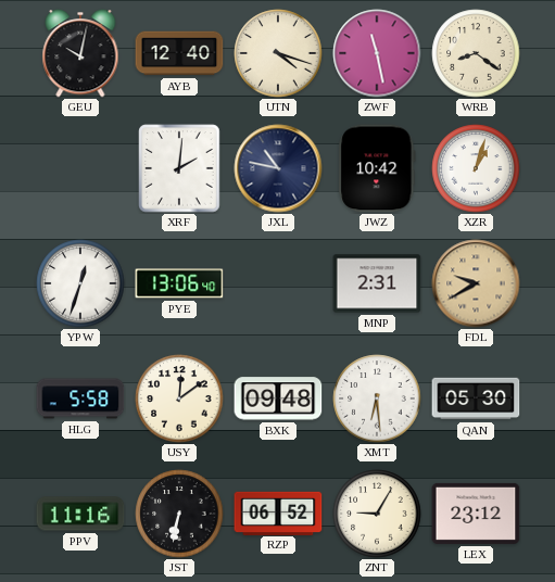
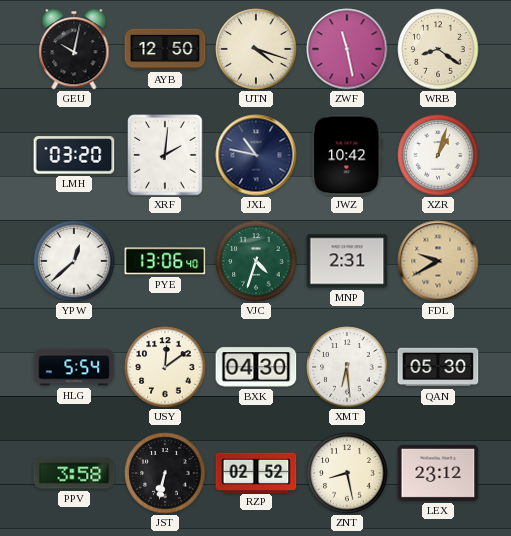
AYB: 12:40 -> 12:50 (165, 49)
LMH: none -> 03:20 (74, 155)
YPW: 12:33 -> 12:38 (74, 261)
VJC: none -> 4:33 (256, 261)
HLG: 5:58 -> 5:54 (74, 367)
BXK: 09:48 -> 04:30 (256, 367)
PPV: 11:16 -> 3:58 (74, 473)
RZP: 06:52 -> 02:52 (256, 472)
ZNT: 9:05 -> 8:28 (347, 473)
